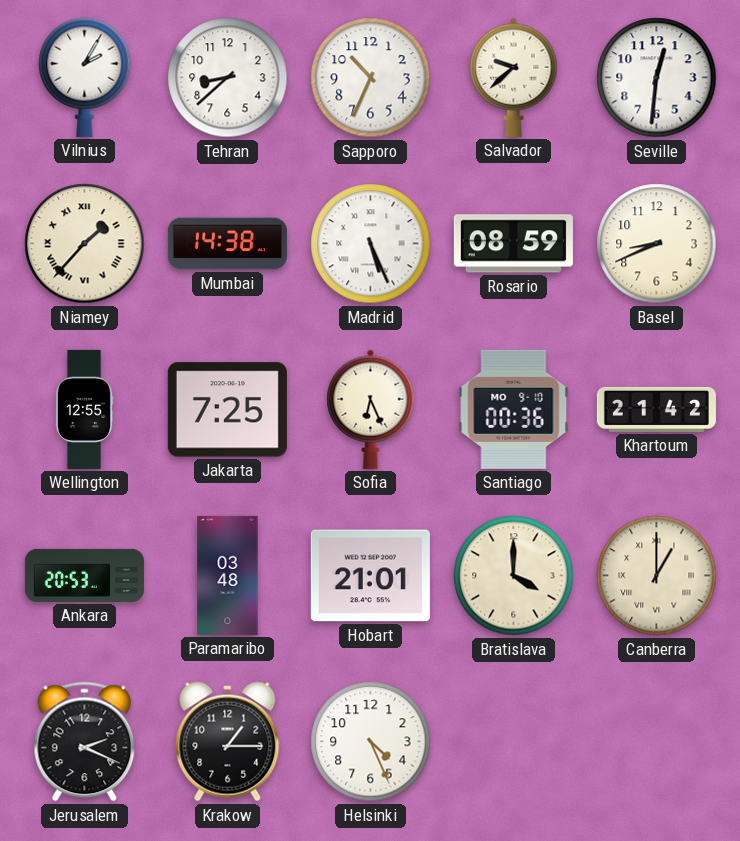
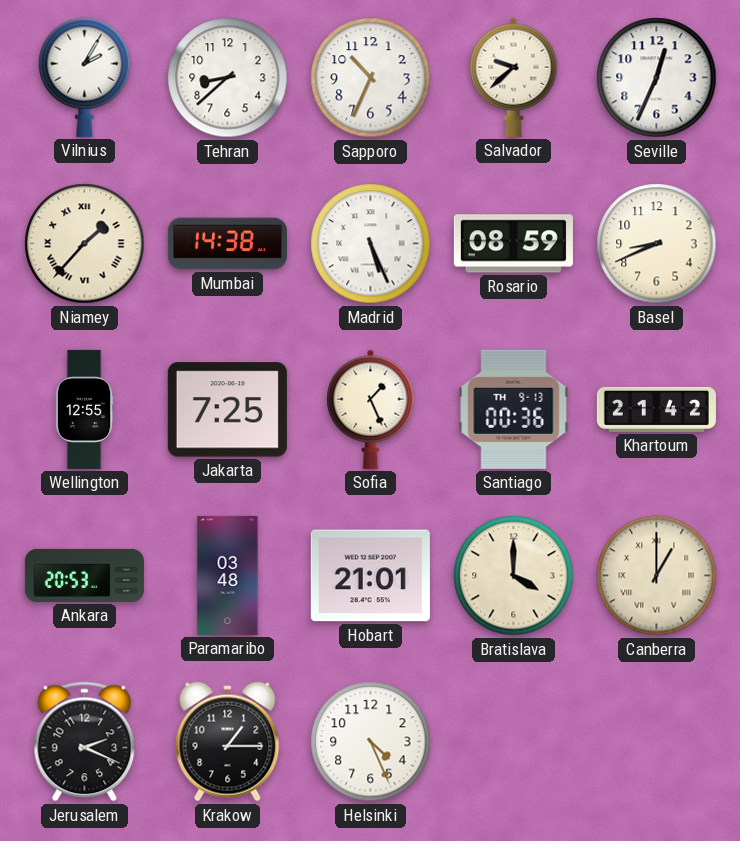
Seville: 12:31 -> 12:34 (657, 78)
Sofia: 6:26 -> 1:26 (371, 409)
Santiago date: MO 9-10 -> TH 9-13 (514, 409)
